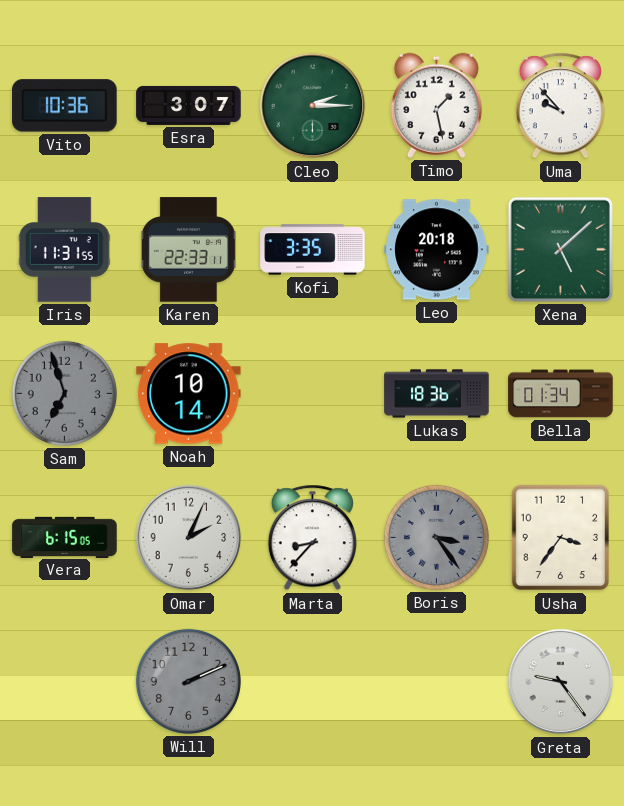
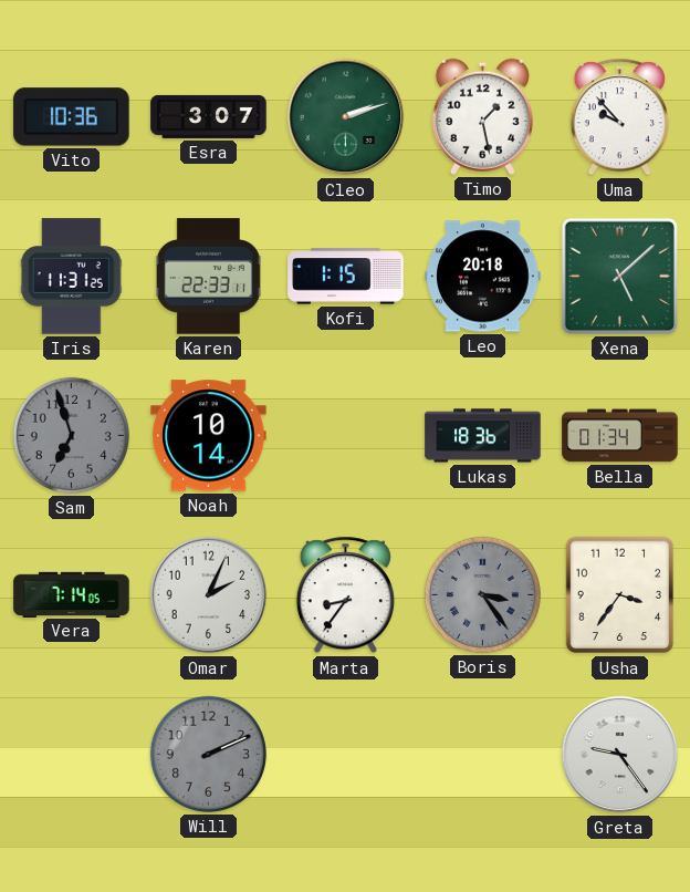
Cleo: 2:15 -> 2:12 (346, 117)
Iris: 11:31:55 -> 11:31:25 (71, 277)
Kofi: 3:35 -> 1:15 (346, 277)
Vera: 6:15 -> 7:14 (72, 594)
Marta: 8:37 -> 8:36 (345, 595)
